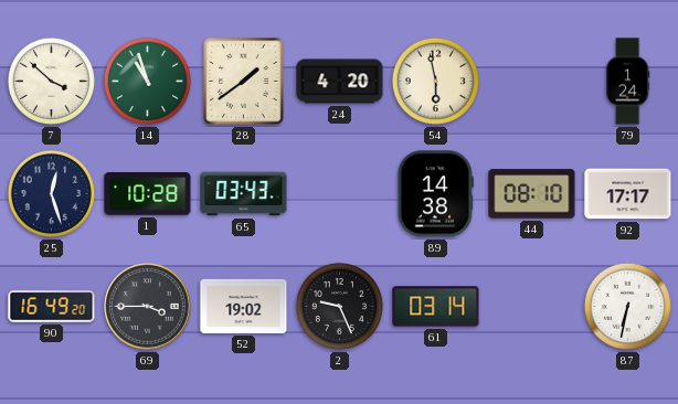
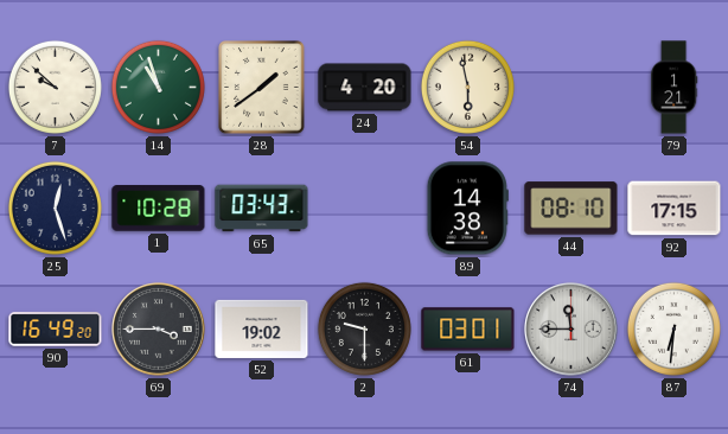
7: 3:52 -> 9:52 (55, 87)
79: 1:24 -> 1:21 (673, 88)
92: 17:17 -> 17:15 (675, 209)
2: 9:26 -> 9:30 (364, 328)
61: 03:14 -> 03:01 (468, 330)
74: none -> 11:45 (571, 330)
87: 6:32 -> 6:31 (673, 328)
